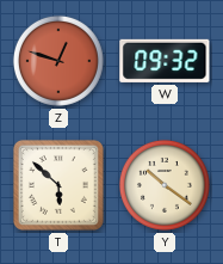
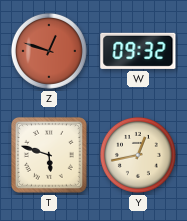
T: 5:52 -> 5:48 (49, 155)
Y: 10:21 -> 12:43 (138, 155)
